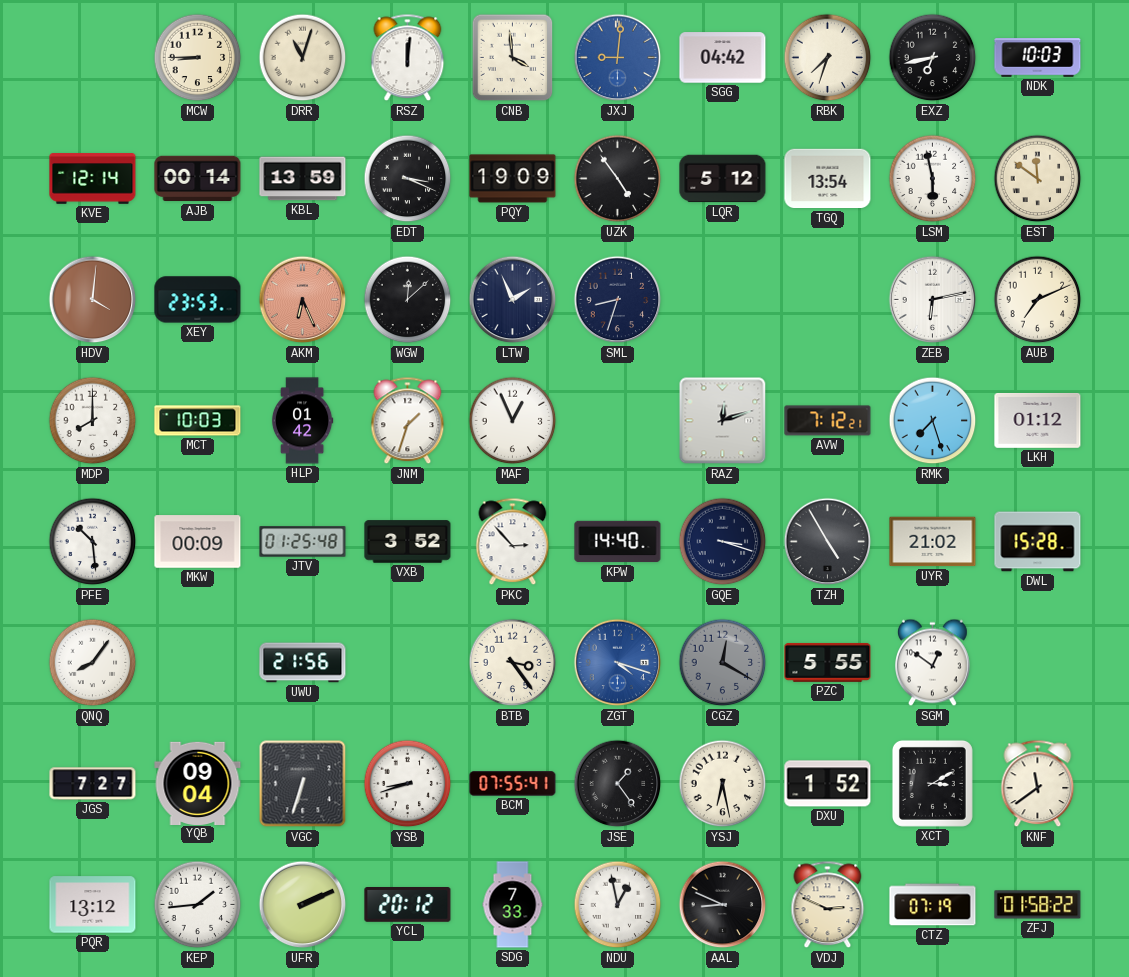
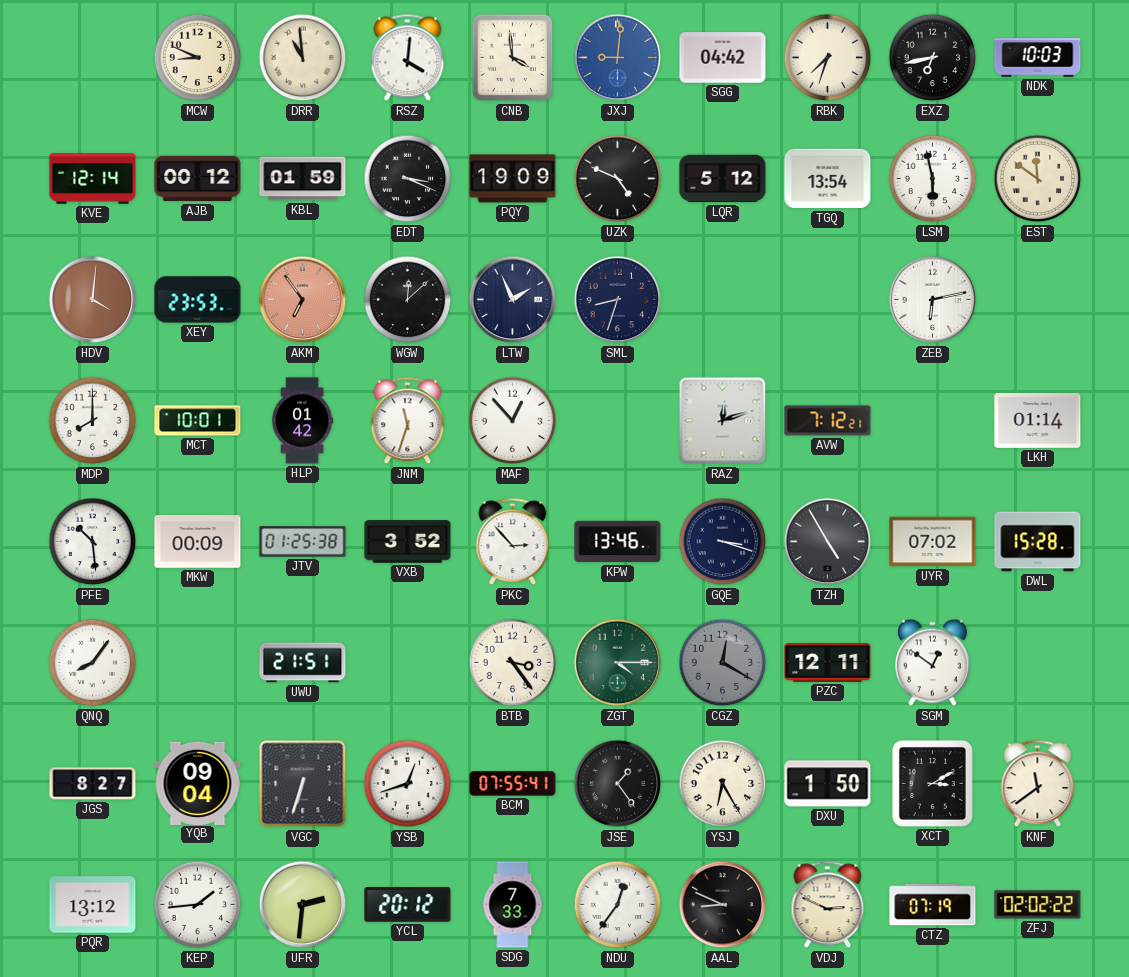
MCW: 8:45 -> 8:49 (198, 58)
DRR: 11:03 -> 10:59 (303, 58)
RSZ: 12:01 -> 4:01 (408, 58)
AJB: 00:14 -> 00:12 (198, 179)
KBL: 13:59 -> 01:59 (303, 179)
UZK: 4:54 -> 4:49 (618, 179)
AKM: 6:26 -> 6:54 (303, 300)
AUB: 7:11 -> none (1038, 300)
MCT: 10:03 -> 10:01 (198, 421)
JNM: 1:33 -> 11:33 (408, 421)
MAF: 12:56 -> 12:53 (513, 421)
RMK: 7:27 -> none (933, 421)
LKH: 01:12 -> 01:14 (1038, 420)
JTV: 01:25:48 -> 01:25:38 (303, 542)
KPW: 14:40 -> 13:46 (618, 542)
UYR: 21:02 -> 07:02 (933, 542)
UWU: 21:56 -> 21:51 (303, 663)
ZGT: 4:18 -> 4:15 (618, 663)
ZGT dial: blue -> green (618, 663)
PZC: 5:55 -> 12:11 (828, 662)
JGS: 7:27 -> 8:27 (93, 784)
YSB: 8:42 -> 12:42 (408, 784)
YSJ: 6:28 -> 6:25 (723, 784)
DXU: 1:52 -> 1:50 (828, 784)
UFR: 2:11 -> 2:31 (303, 905)
NDU: 12:58 -> 12:36 (618, 905)
ZFJ: 01:58 -> 02:02 (1038, 905)
